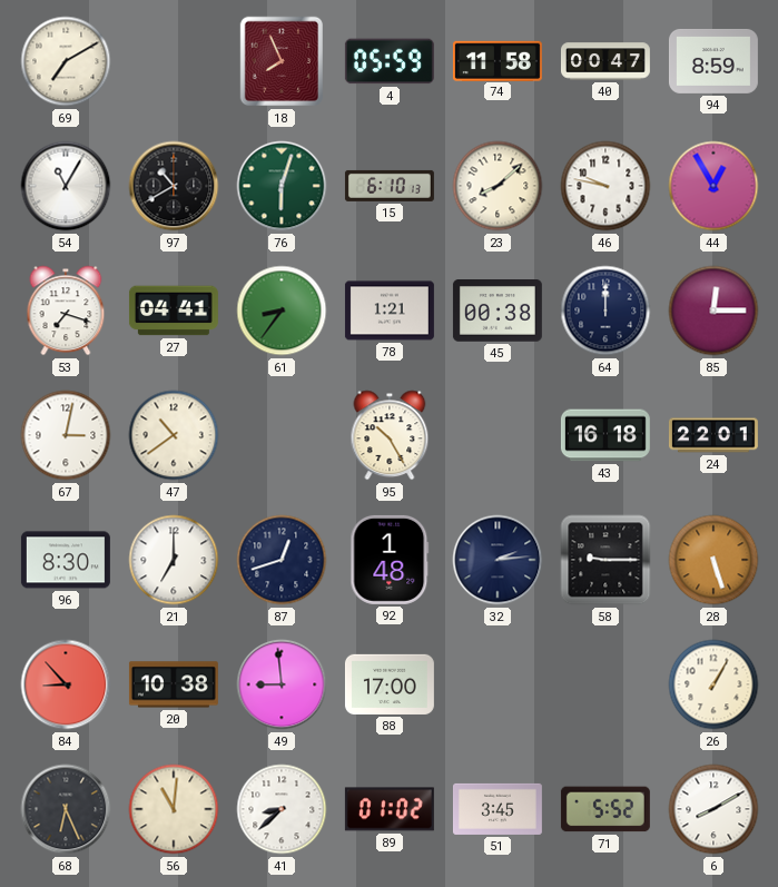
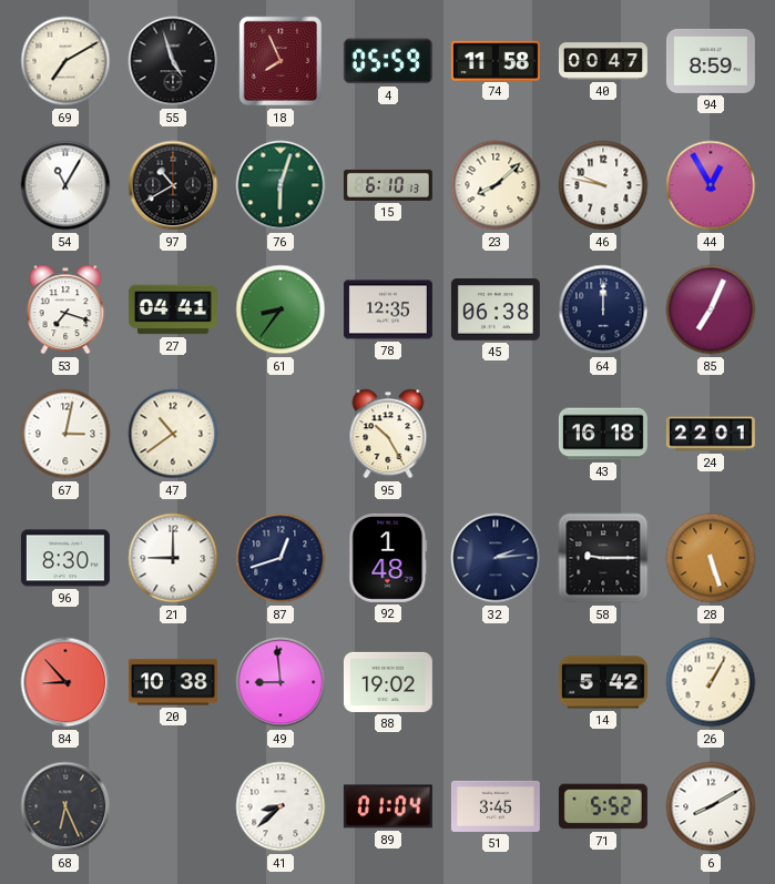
55: none -> 4:57 (173, 61)
78: 1:21 -> 12:35 (388, 309)
45: 00:38 -> 06:38 (496, 311)
85: 12:15 -> 7:04 (711, 309)
21: 7:00 -> 9:00 (173, 558)
88: 17:00 -> 19:02 (388, 682)
14: none -> 5:42 (603, 682)
56: 11:01 -> none (174, 809)
89: 01:02 -> 01:04 (388, 806)
